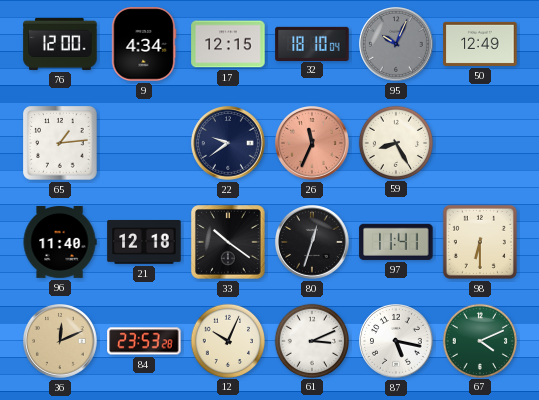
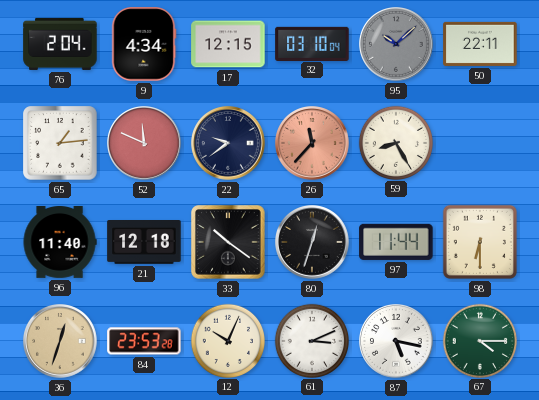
76: 12:00 -> 2:04 (60, 44)
32: 18:10 -> 03:10 (312, 43)
95: 10:04 -> 10:08 (397, 45)
50: 12:49 -> 22:11 (480, 44)
52: none -> 11:49 (145, 144)
26: 11:34 -> 11:37 (313, 144)
97: 11:41 -> 11:44 (396, 242)
36: 12:11 -> 12:33 (61, 342)
67: 4:11 -> 4:15 (479, 340)
